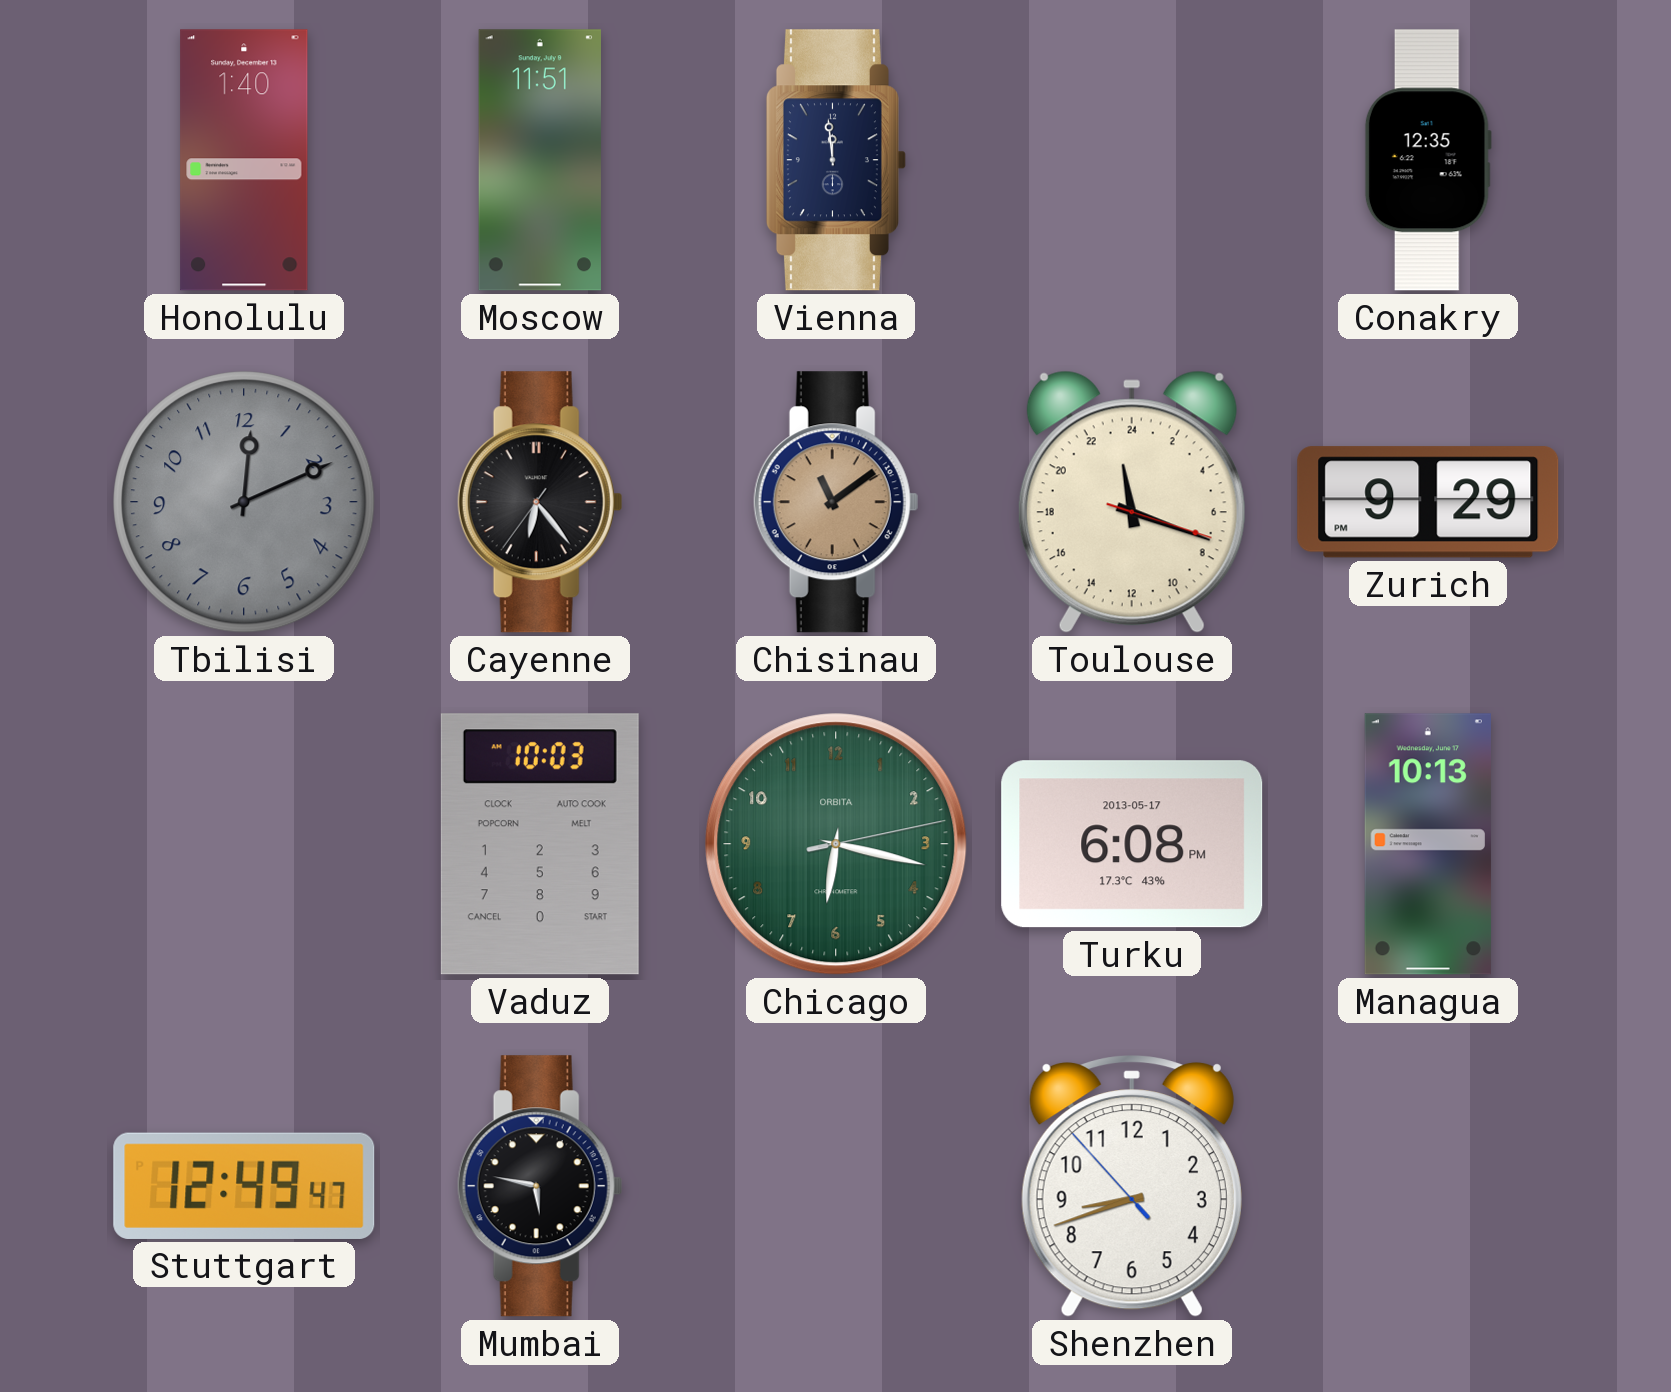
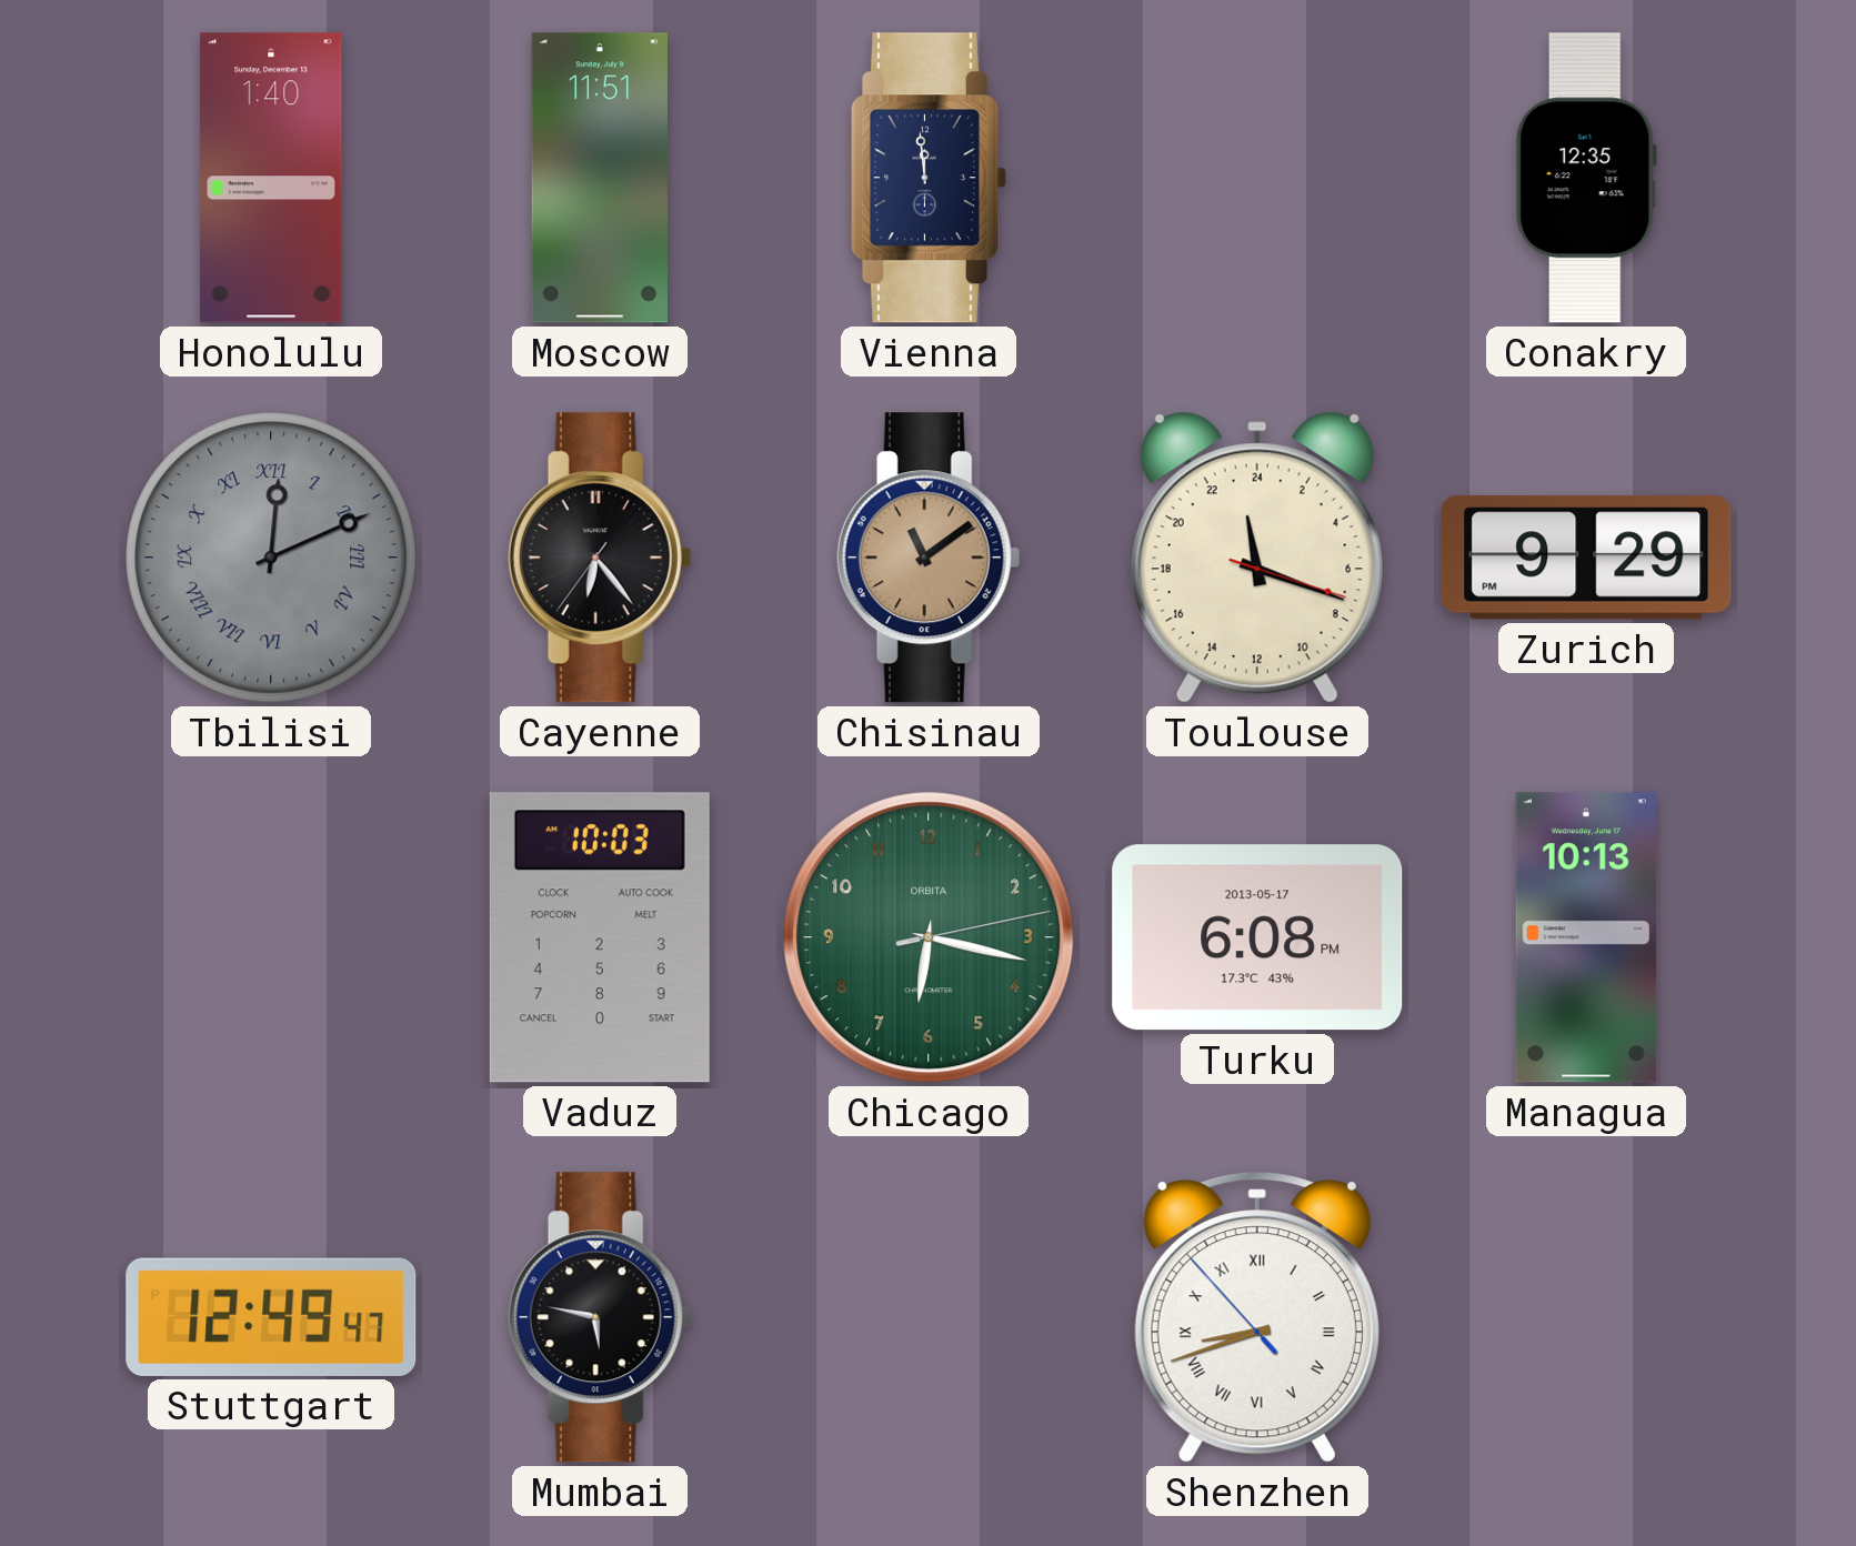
Tbilisi numerals: Arabic -> Roman (271, 558)
Shenzhen numerals: Arabic -> Roman (1257, 1317)
